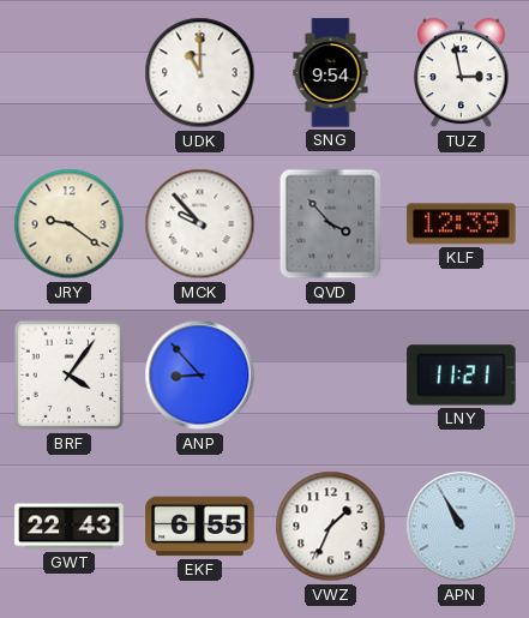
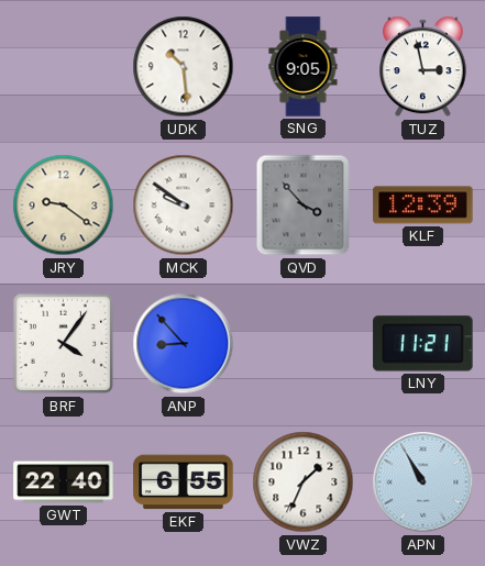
UDK: 11:00 -> 10:29 (184, 67)
SNG: 9:54 -> 9:05 (304, 67)
MCK: 9:53 -> 9:51 (184, 206)
GWT: 22:43 -> 22:40 (64, 482)
